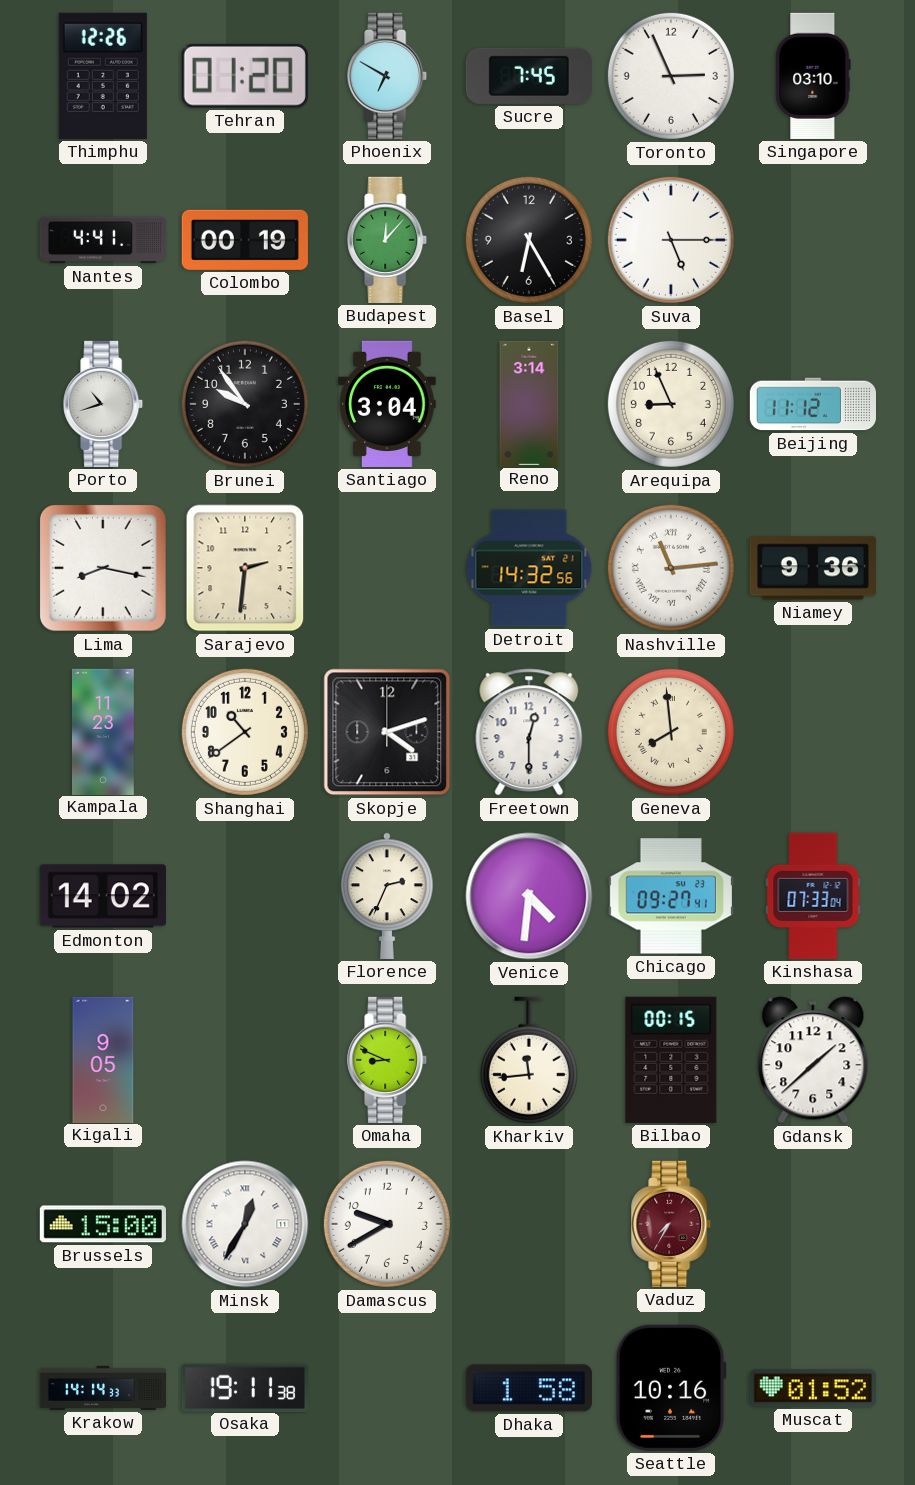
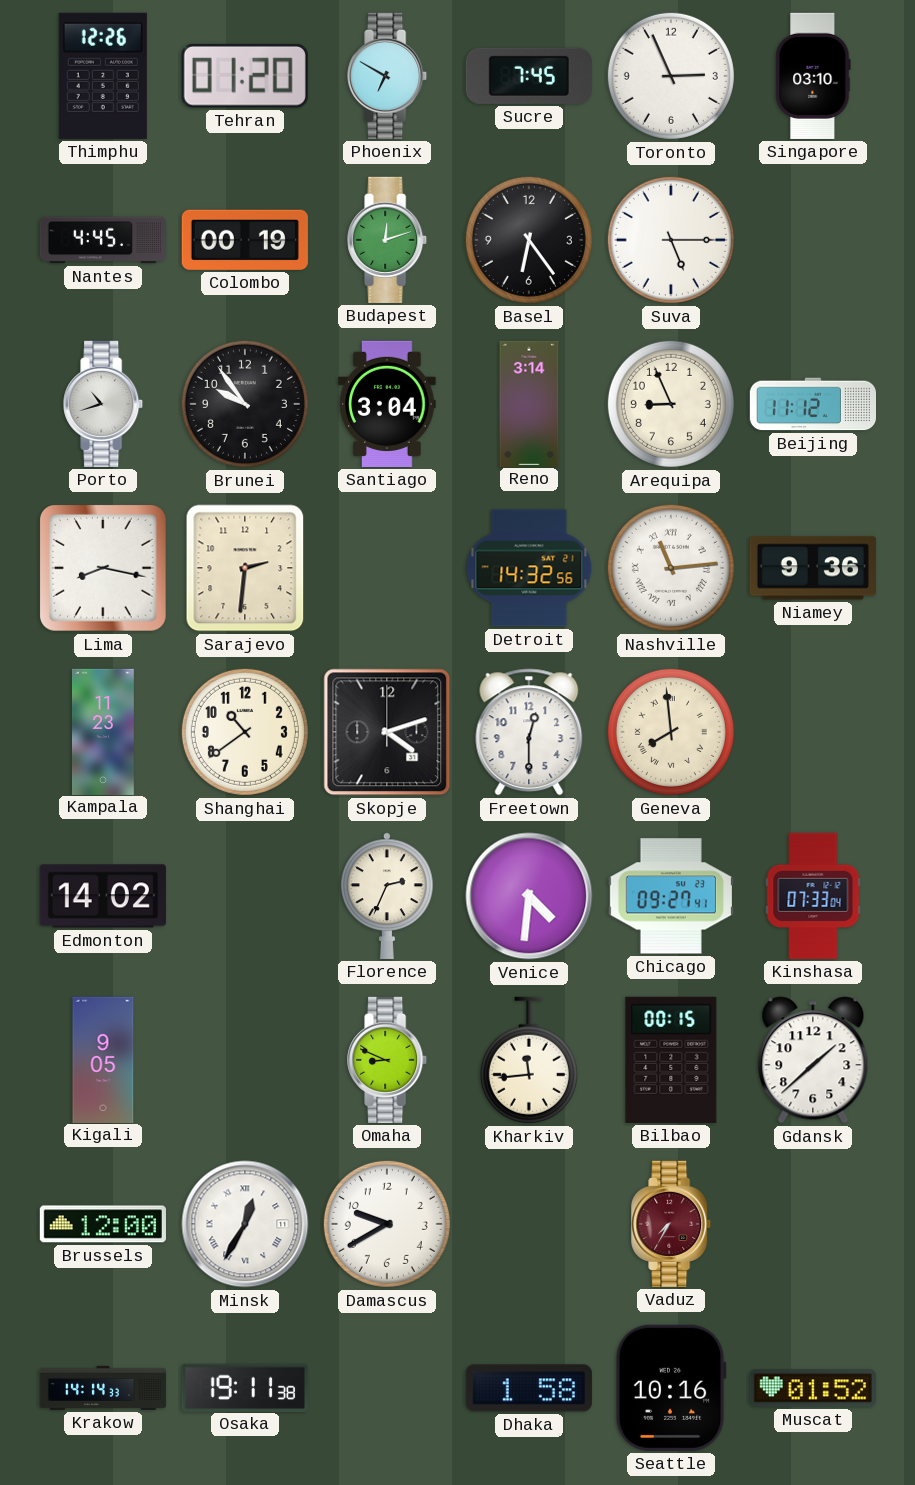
Nantes: 4:41 -> 4:45 (102, 240)
Budapest: 12:07 -> 12:12 (388, 240)
Basel: 6:25 -> 6:24 (529, 240)
Brussels: 15:00 -> 12:00 (103, 1224)
